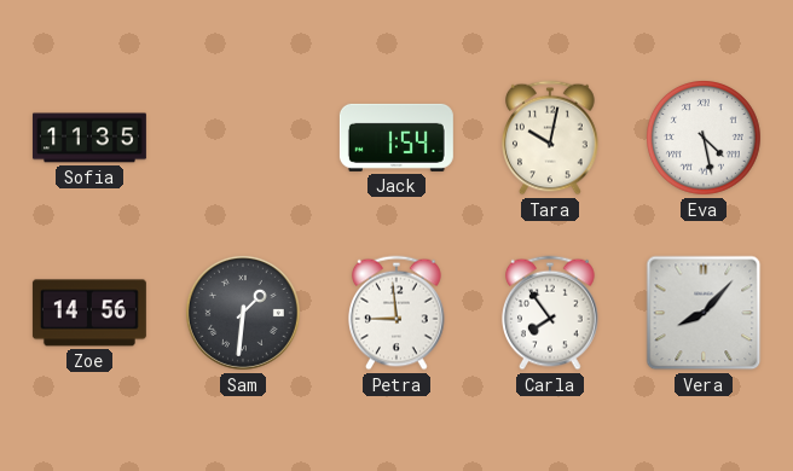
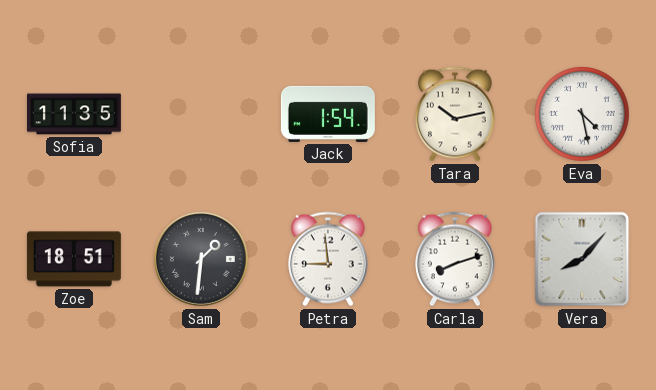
Tara: 10:02 -> 10:13 (456, 114)
Zoe: 14:56 -> 18:51 (74, 259)
Carla: 7:54 -> 8:12 (456, 259)
